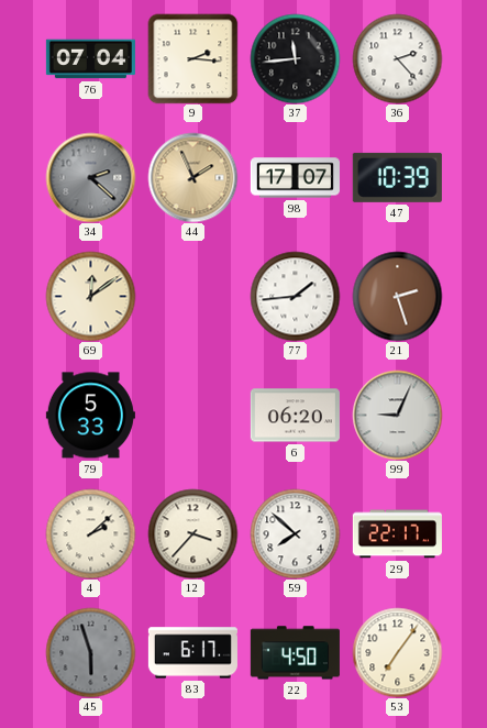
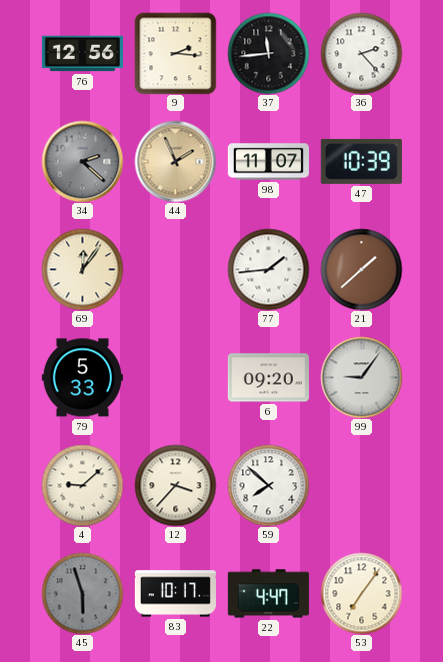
76: 07:04 -> 12:56 (82, 54)
98: 17:07 -> 11:07 (268, 162)
69: 12:09 -> 12:06 (82, 269)
21: 2:27 -> 1:38 (361, 269)
6: 06:20 -> 09:20 (268, 378)
99: 9:04 -> 9:06 (361, 377)
4: 2:08 -> 9:08 (82, 485)
29: 22:17 -> none (397, 534)
83: 6:17 -> 10:17 (175, 594)
22: 4:50 -> 4:47 (268, 594)
